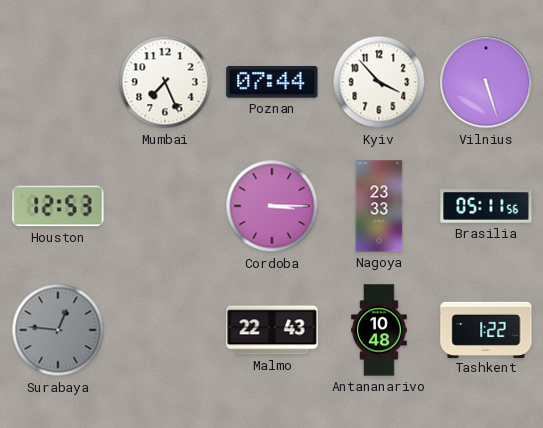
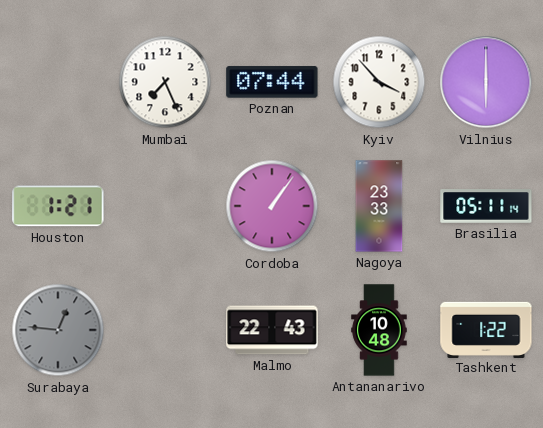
Vilnius: 5:27 -> 6:00 (486, 82)
Houston: 12:53 -> 1:21 (58, 206)
Cordoba: 3:15 -> 1:06 (272, 206)
Brasilia: 05:11:56 -> 05:11:14 (486, 206)
